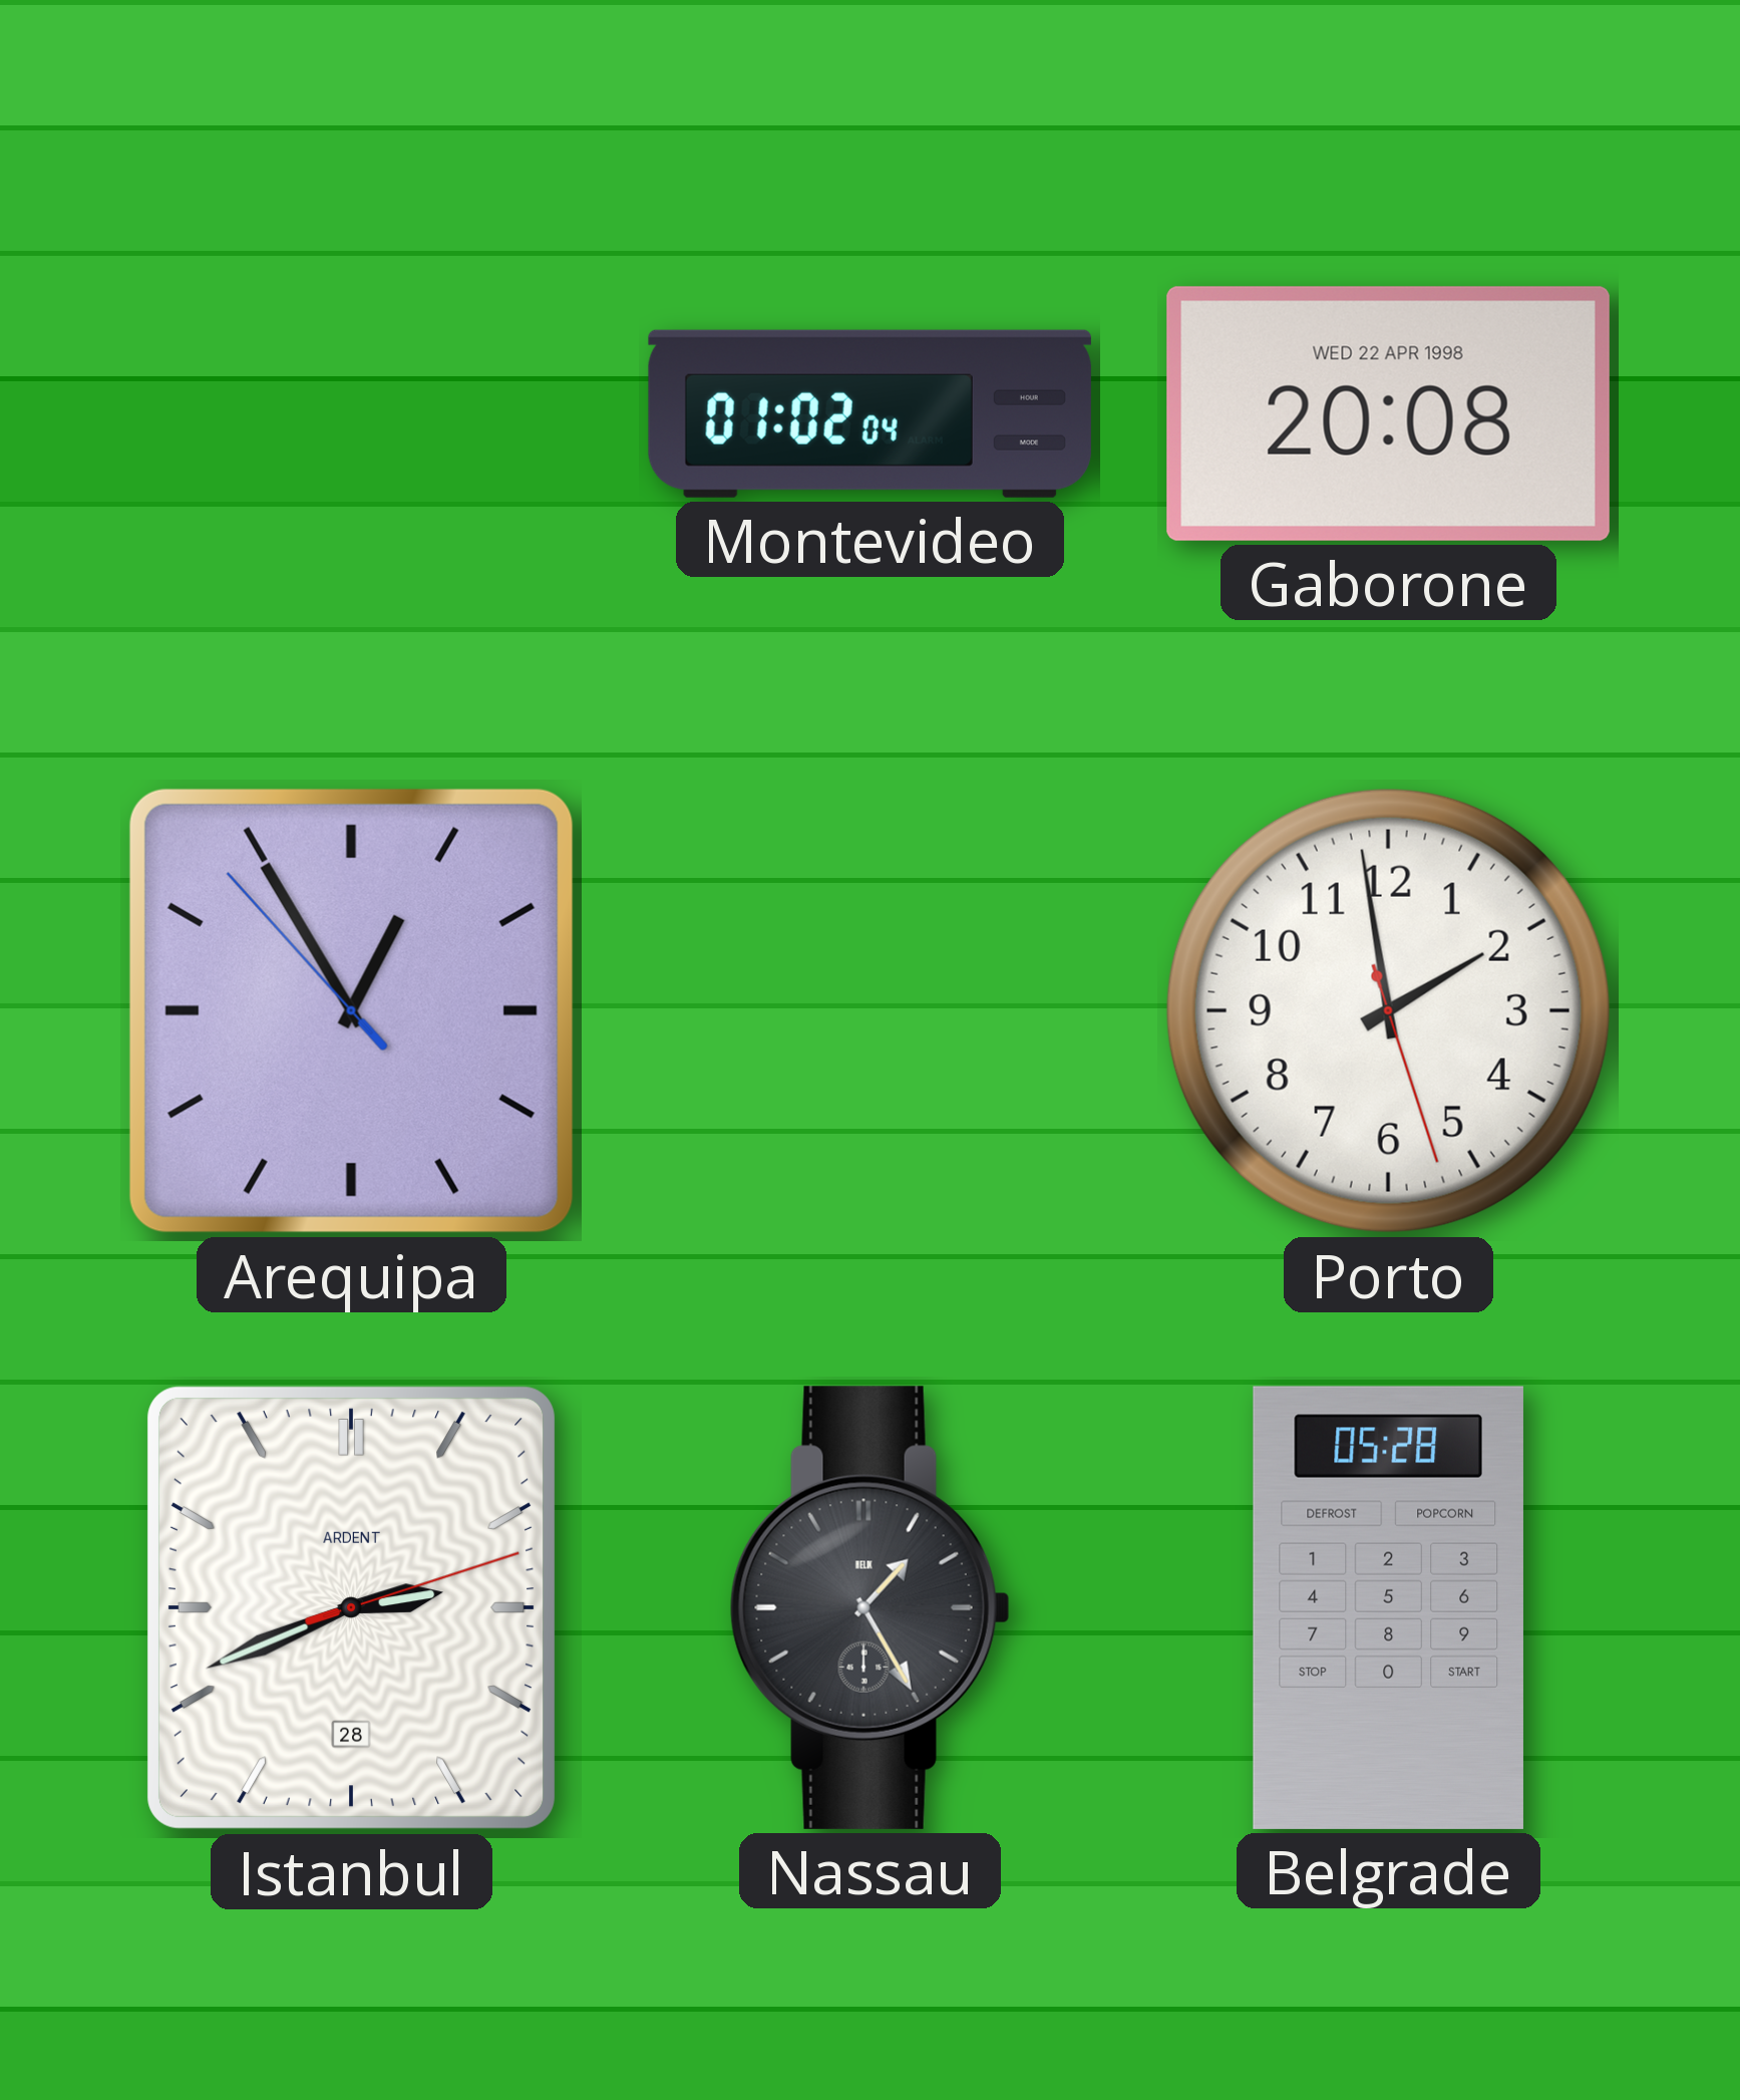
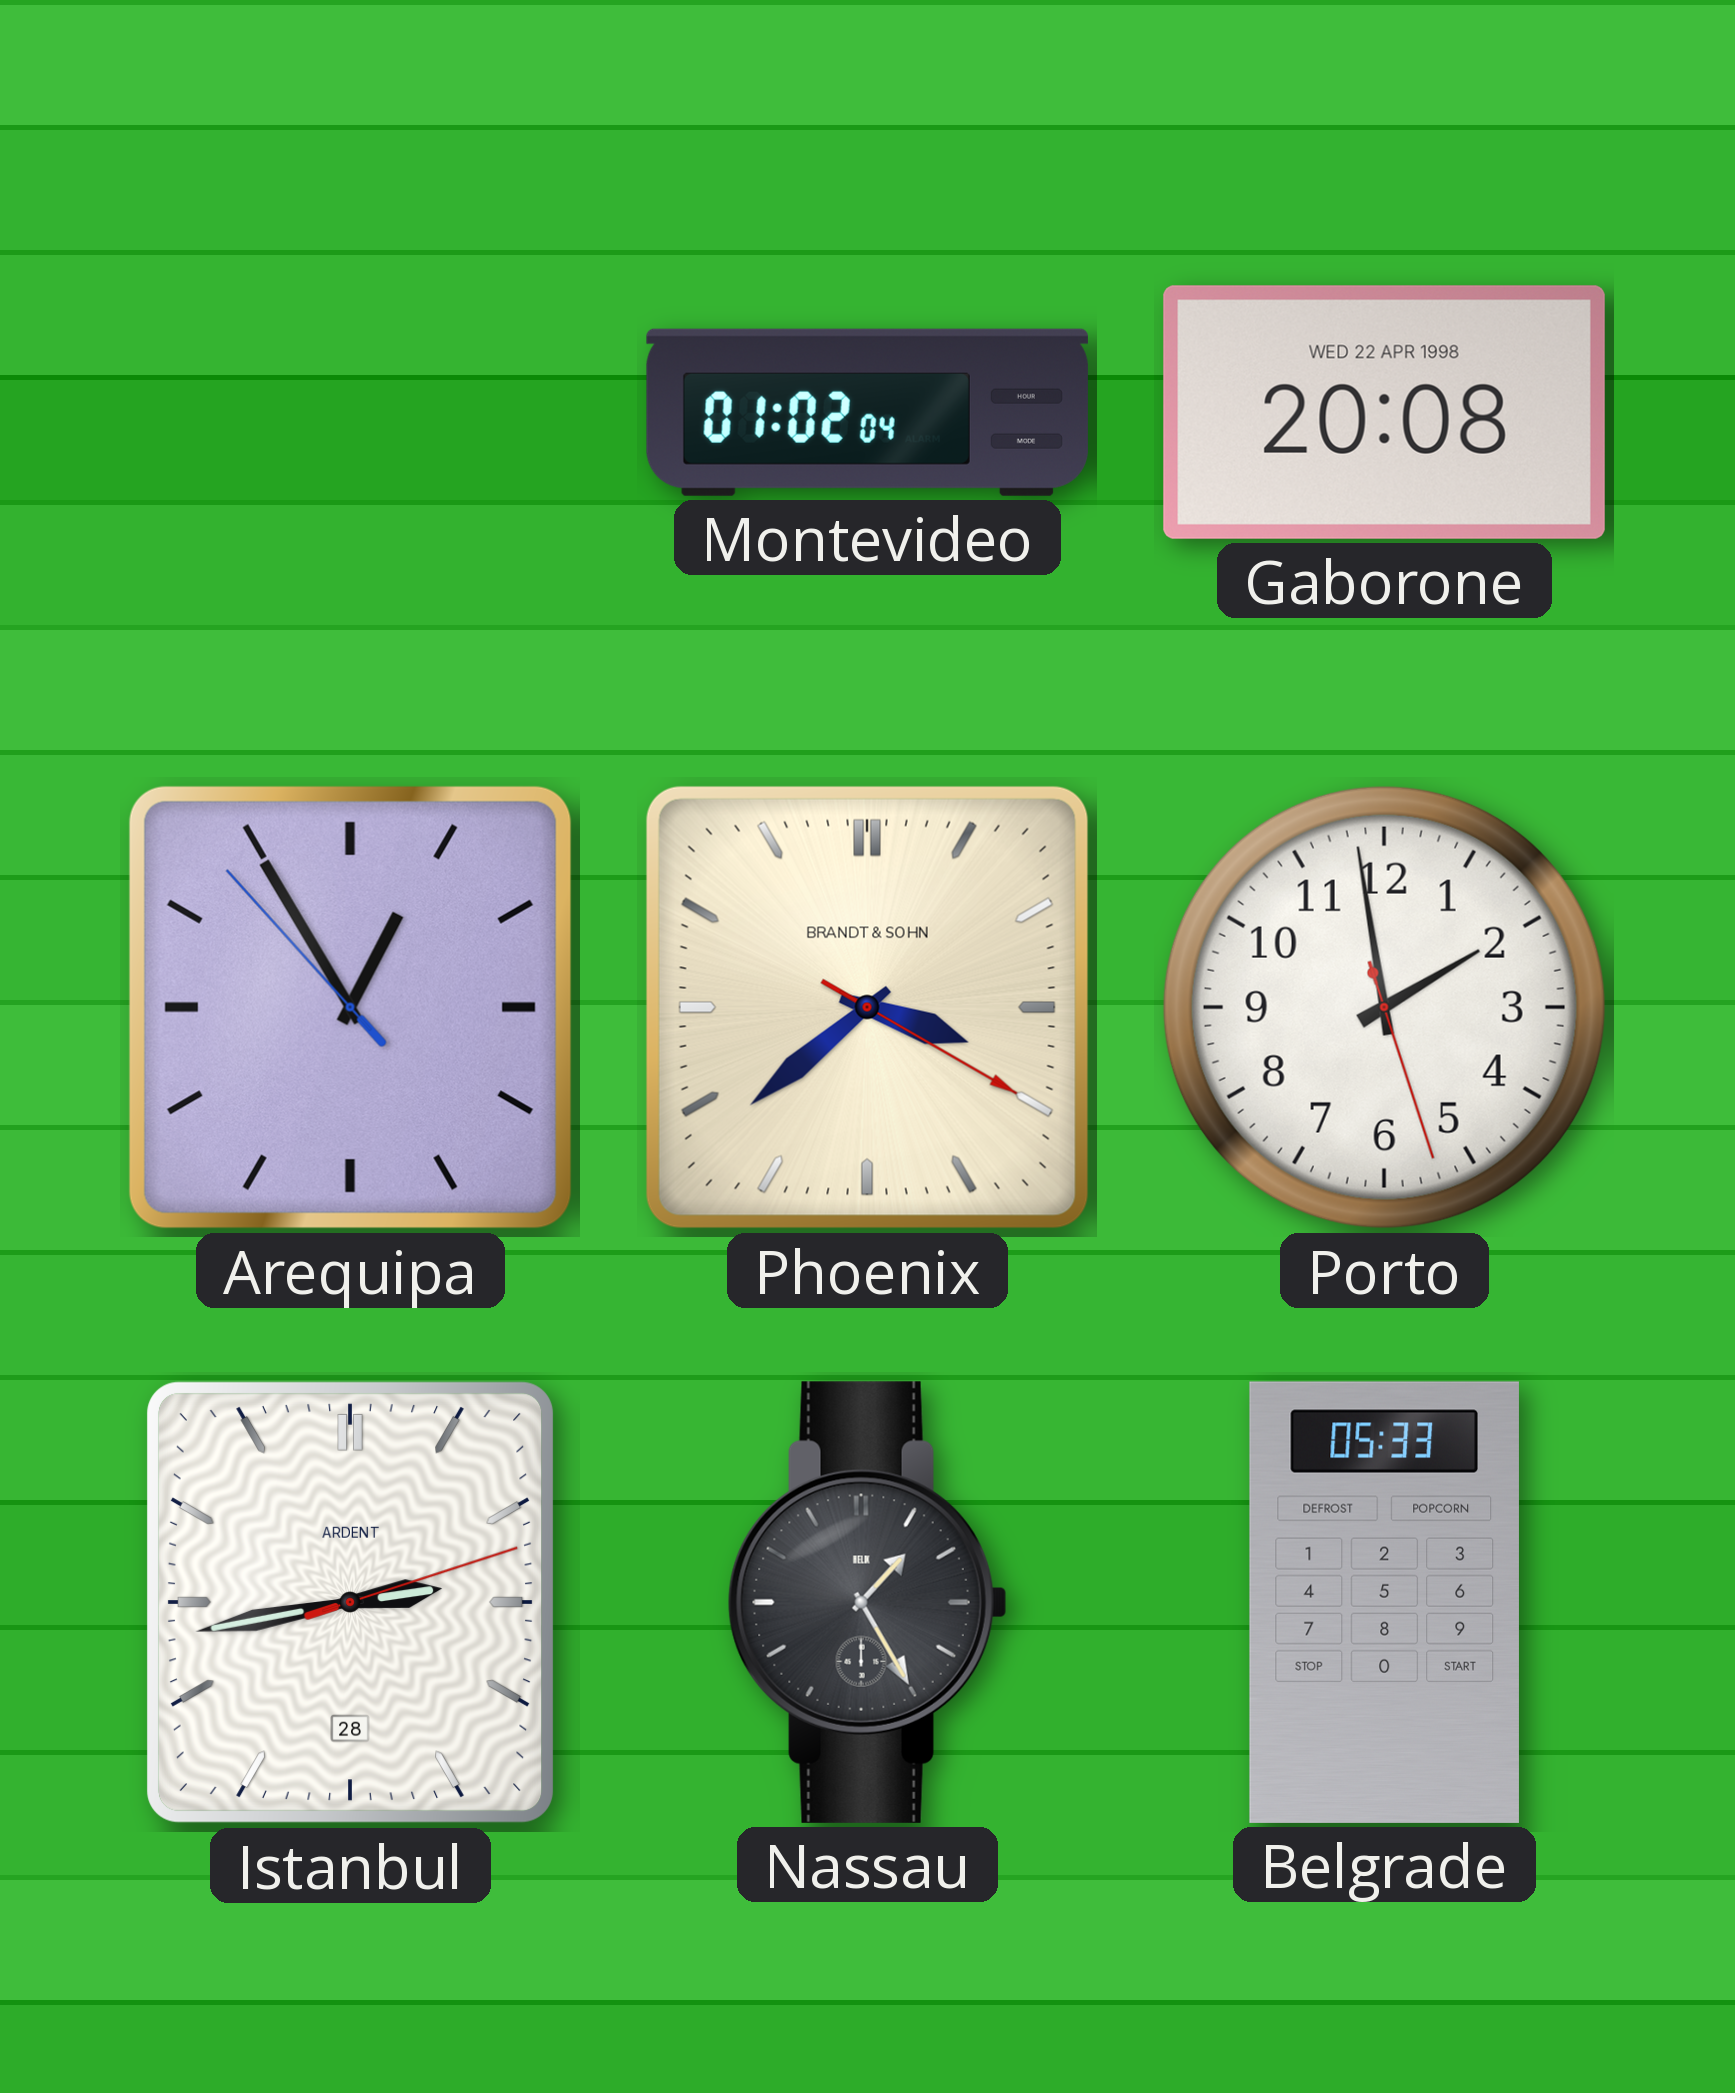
Phoenix: none -> 3:38 (867, 1007)
Istanbul: 2:41 -> 2:43 (350, 1602)
Belgrade: 05:28 -> 05:33 (1384, 1602)
